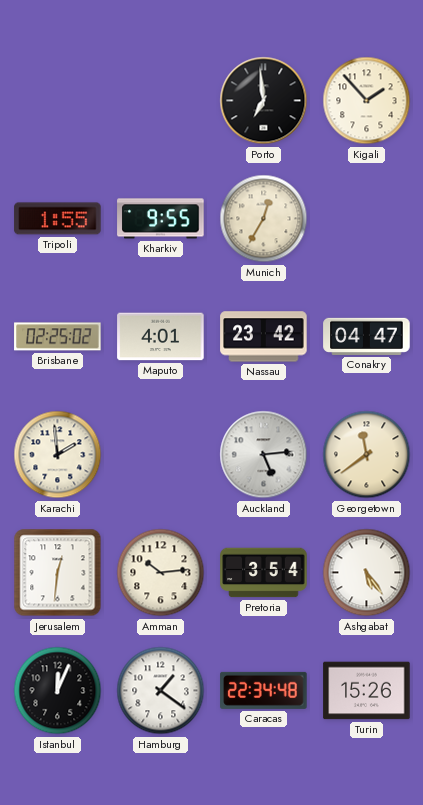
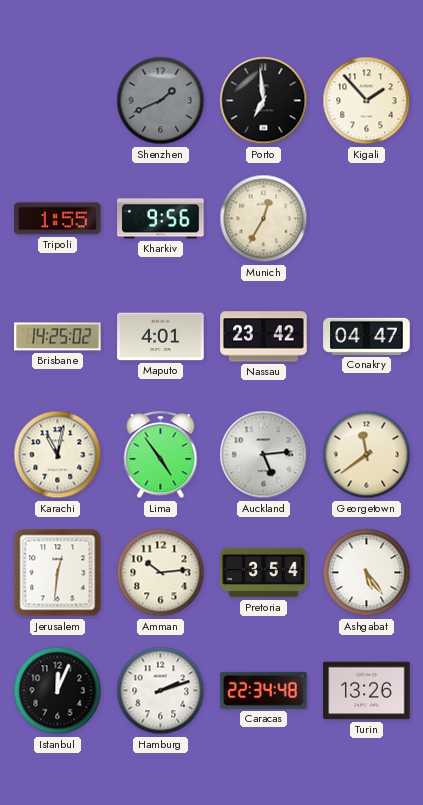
Shenzhen: none -> 1:41 (161, 101)
Kharkiv: 9:55 -> 9:56 (161, 219)
Brisbane: 02:25 -> 14:25 (58, 337)
Karachi: 1:59 -> 11:02 (58, 455)
Lima: none -> 4:54 (161, 455)
Hamburg: 1:21 -> 2:12 (161, 691)
Turin: 15:26 -> 13:26 (367, 691)
